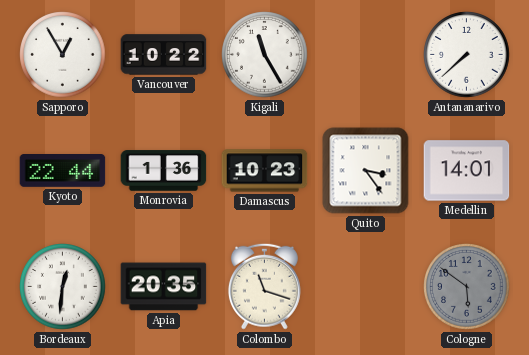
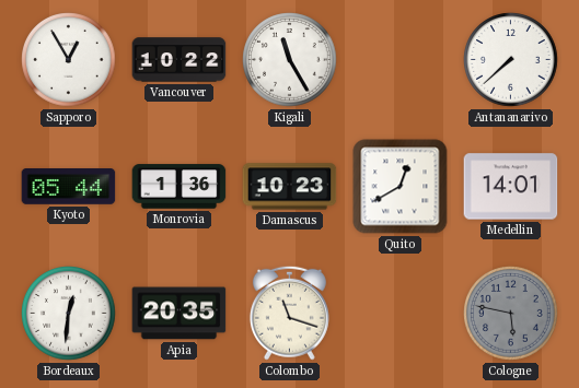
Kyoto: 22:44 -> 05:44 (69, 187)
Quito: 3:24 -> 12:40 (401, 187)
Cologne: 5:51 -> 5:47 (511, 314)
